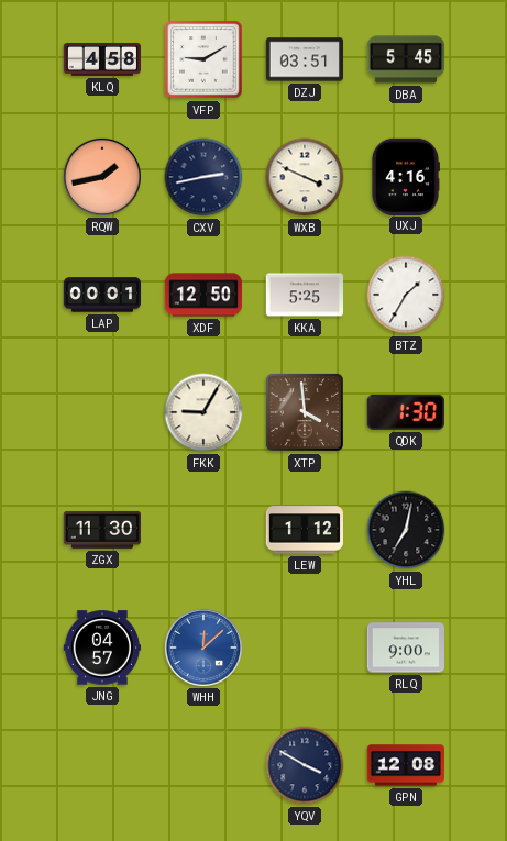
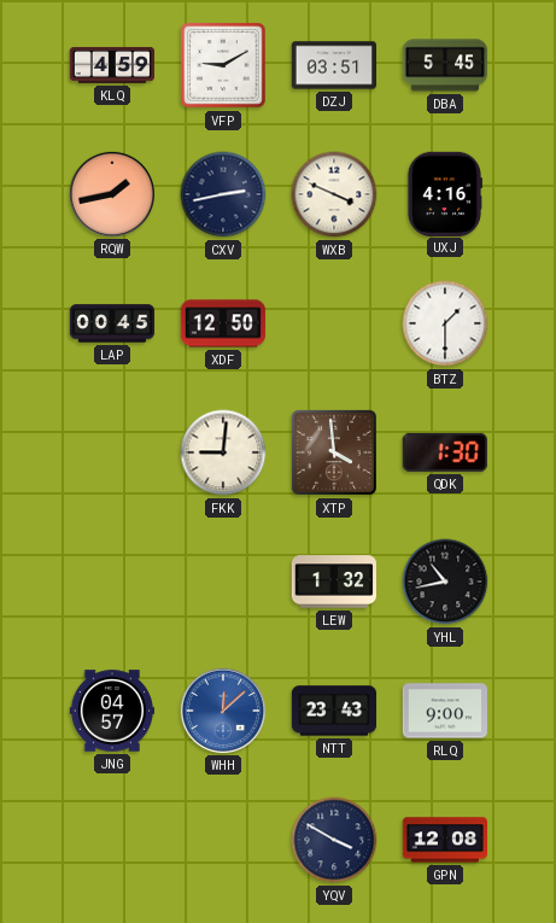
KLQ: 4:58 -> 4:59 (111, 65)
LAP: 00:01 -> 00:45 (112, 323)
KKA: 5:25 -> none (305, 295)
BTZ: 1:35 -> 1:30 (445, 323)
FKK: 9:05 -> 9:01 (223, 452)
ZGX: 11:30 -> none (101, 530)
LEW: 1:12 -> 1:32 (333, 582)
YHL: 7:02 -> 10:43 (445, 582)
NTT: none -> 23:43 (334, 711)
